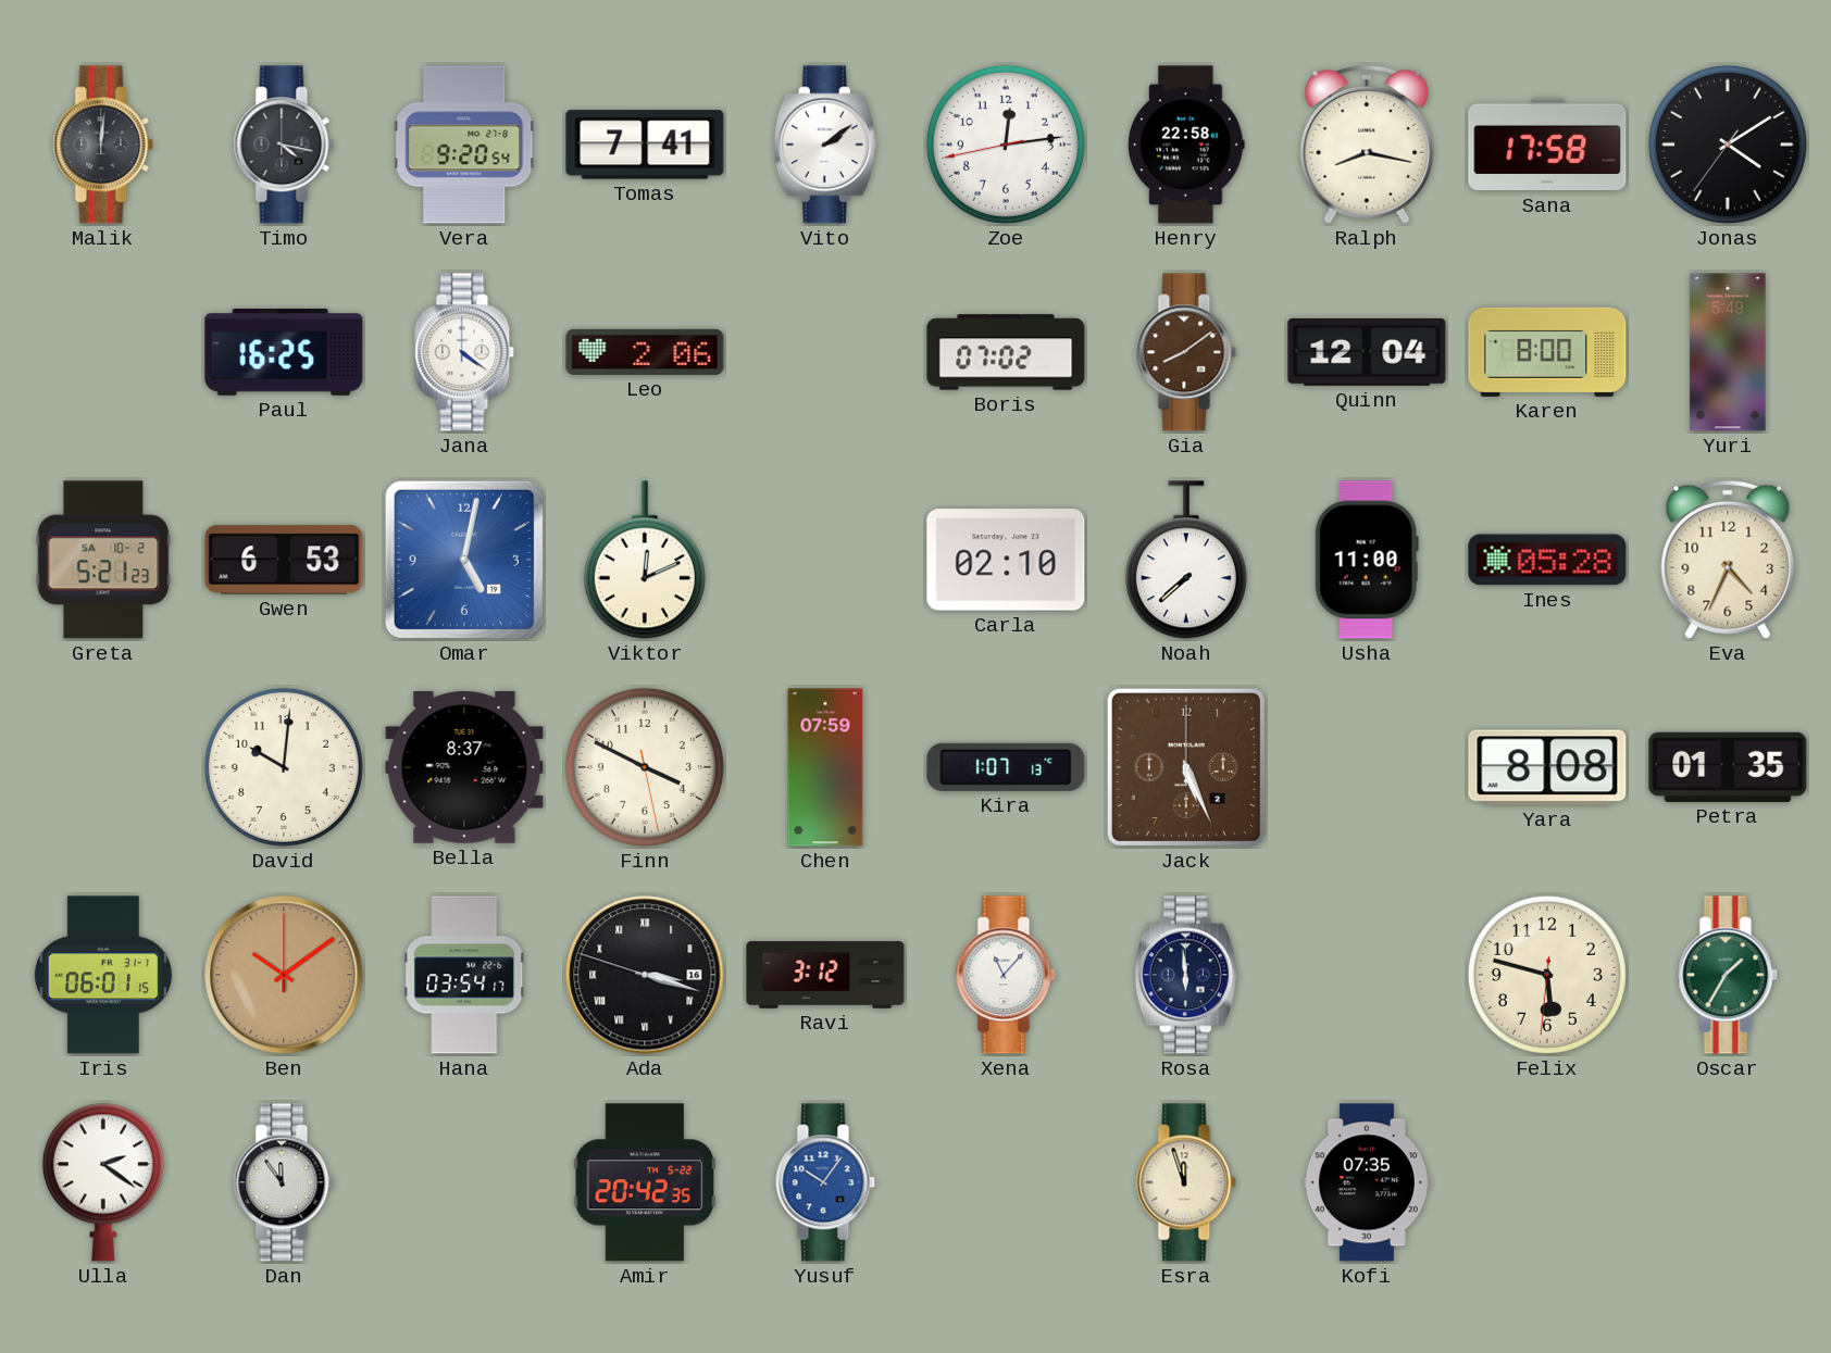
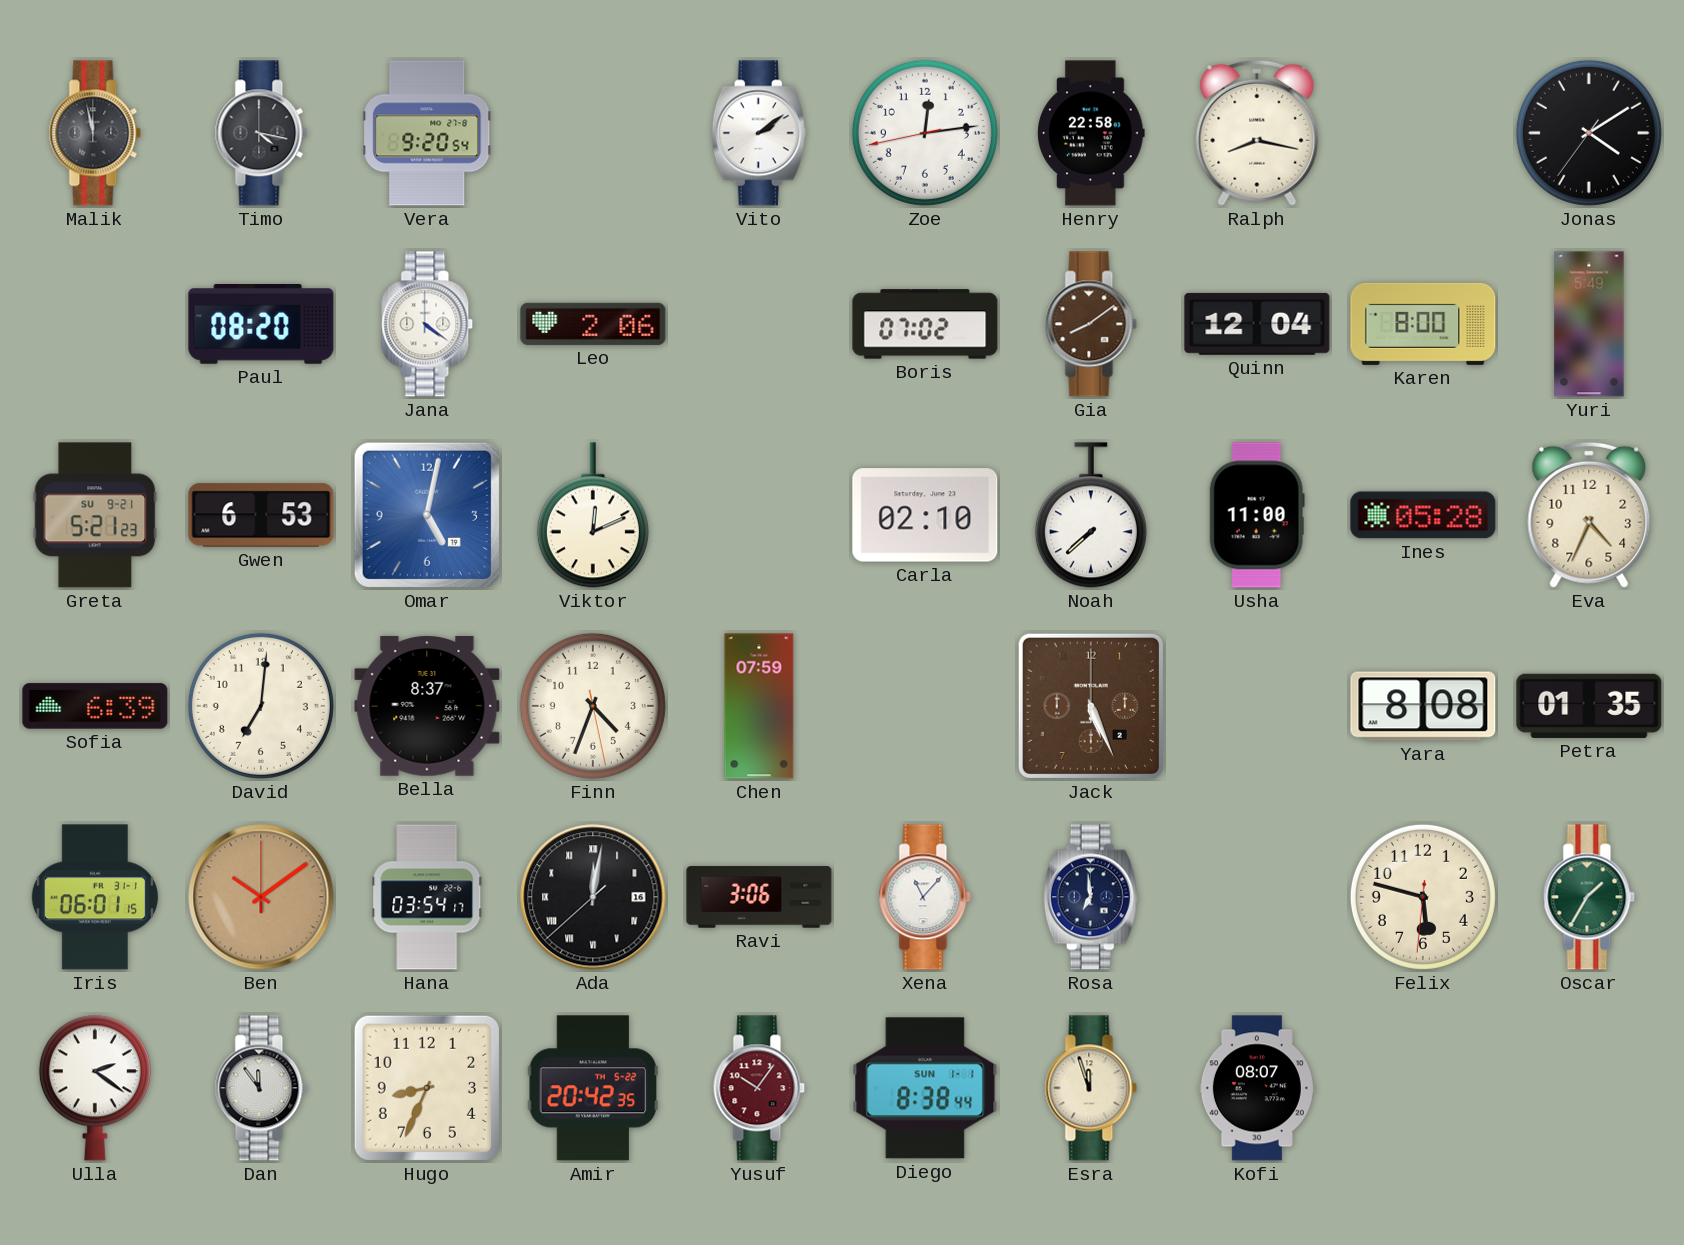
Malik: 12:01 -> 11:58 (95, 133)
Tomas: 7:41 -> none (645, 145)
Sana: 17:58 -> none (1547, 145)
Paul: 16:25 -> 08:20 (261, 325)
Greta date: SA 10-2 -> SU 9-21 (95, 515)
Sofia: none -> 6:39 (95, 706)
David: 10:01 -> 7:01 (261, 706)
Finn: 3:49 -> 4:33 (593, 706)
Kira: 1:07 -> none (1006, 767)
Ada: 3:17 -> 12:01 (593, 897)
Ravi: 3:12 -> 3:06 (759, 897)
Rosa: 5:59 -> 6:59 (1091, 897)
Hugo: none -> 8:34 (427, 1088)
Yusuf dial: blue -> burgundy (759, 1088)
Diego: none -> 8:38 (925, 1088)
Kofi: 07:35 -> 08:07 (1257, 1088)
